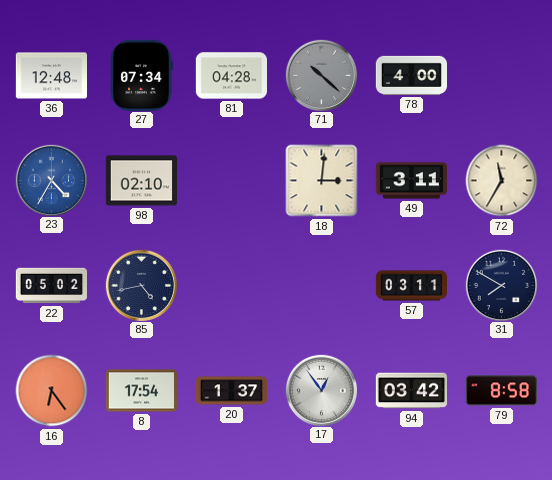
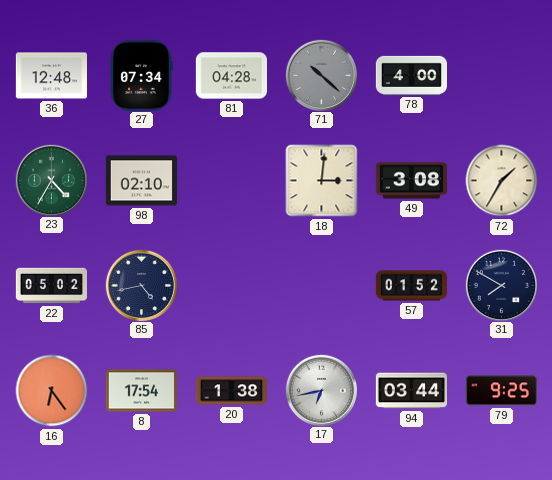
23 dial: blue -> green (51, 180)
49: 3:11 -> 3:08 (411, 181)
72: 11:35 -> 1:35 (502, 181)
57: 03:11 -> 01:52 (412, 286)
20: 1:37 -> 1:38 (231, 391)
17: 12:54 -> 6:43 (321, 390)
94: 03:42 -> 03:44 (411, 391)
79: 8:58 -> 9:25 (501, 391)
